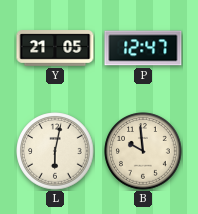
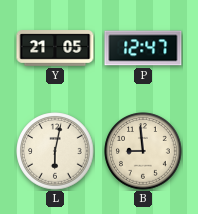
B: 9:59 -> 8:59 (143, 151)
